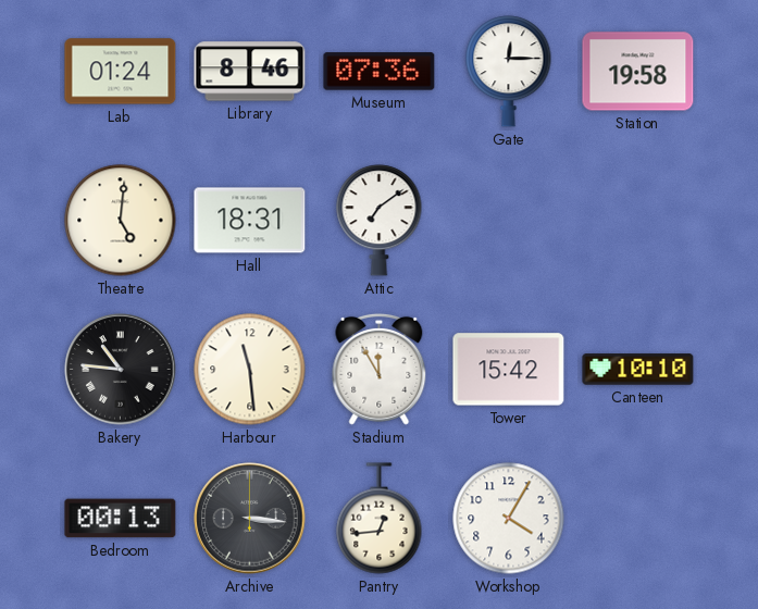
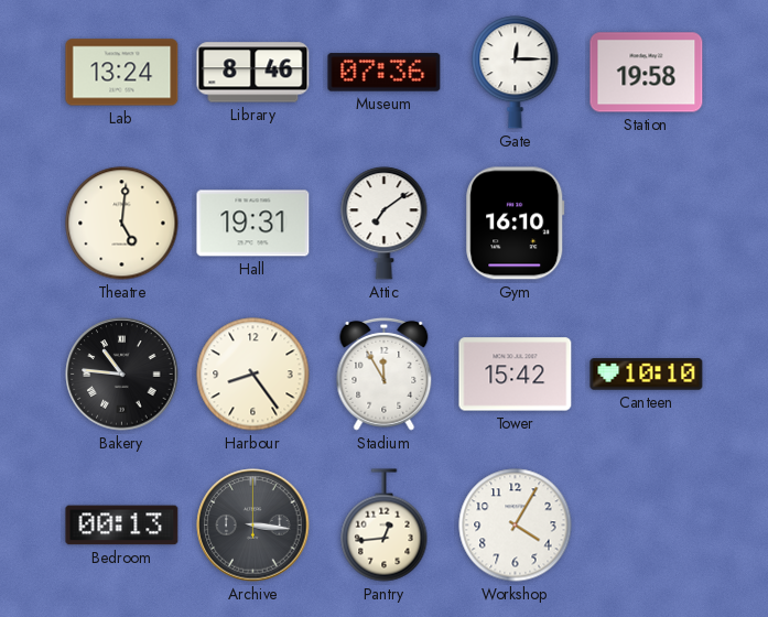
Lab: 01:24 -> 13:24 (122, 73)
Hall: 18:31 -> 19:31 (253, 224)
Gym: none -> 16:10 (516, 224)
Harbour: 11:29 -> 8:24 (253, 375)
